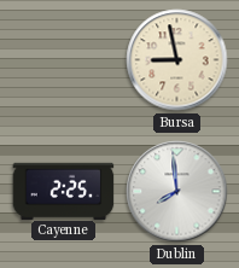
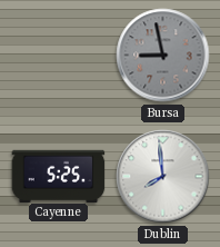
Bursa dial: cream -> grey (163, 56)
Cayenne: 2:25 -> 5:25 (59, 176)
